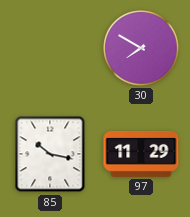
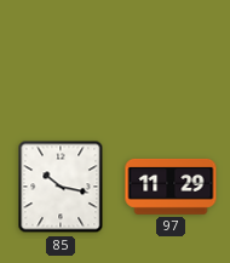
30: 7:50 -> none (141, 48)
